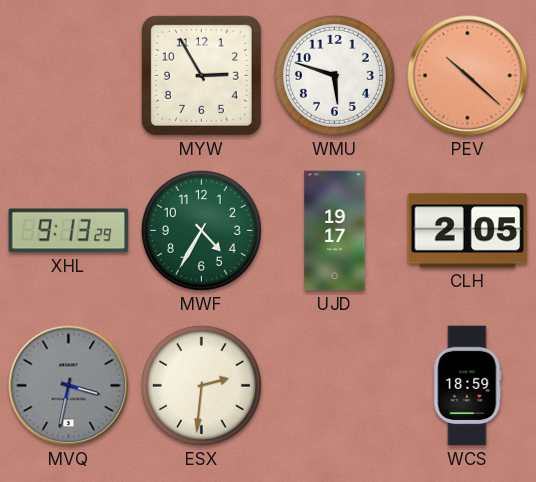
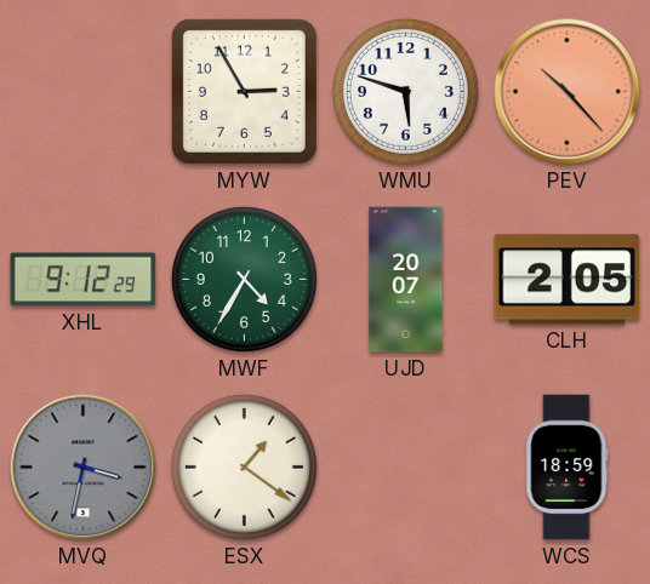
PEV: 10:22 -> 10:23 (568, 92)
XHL: 9:13 -> 9:12 (84, 280)
UJD: 19:17 -> 20:07 (406, 280)
ESX: 2:31 -> 1:21 (244, 466)
